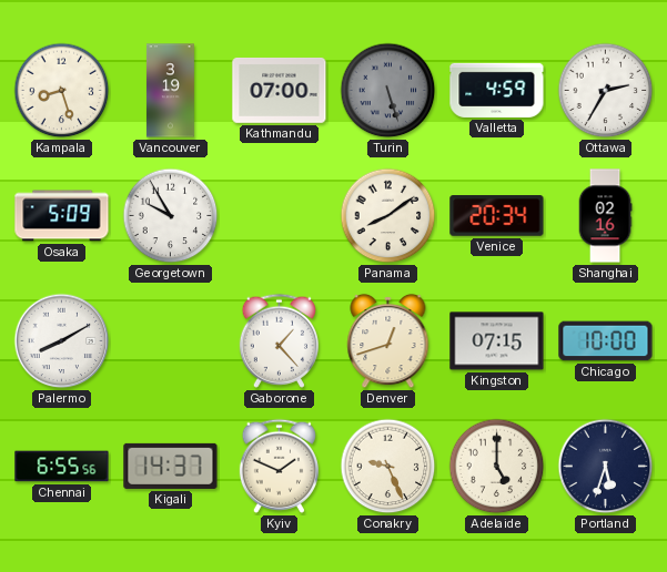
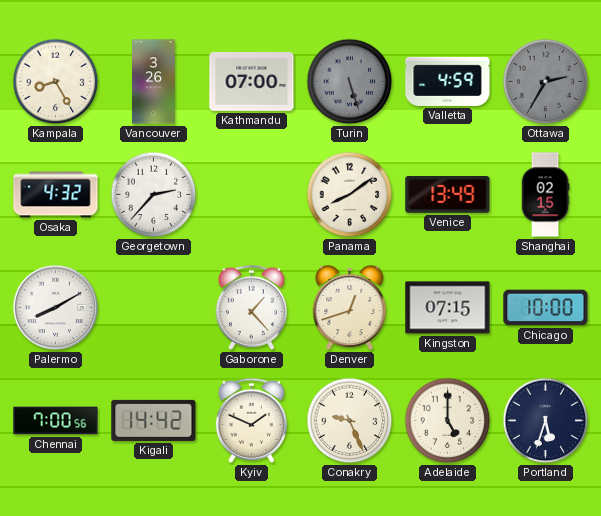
Kampala: 8:27 -> 8:25 (56, 82)
Vancouver: 3:19 -> 3:26 (153, 82)
Ottawa dial: white -> grey (546, 82)
Osaka: 5:09 -> 4:32 (56, 195)
Georgetown: 9:55 -> 2:37 (154, 195)
Venice: 20:34 -> 13:49 (448, 195)
Shanghai: 02:16 -> 02:15 (545, 195)
Chennai: 6:55 -> 7:00 (56, 421)
Kigali: 14:37 -> 14:42 (154, 420)
